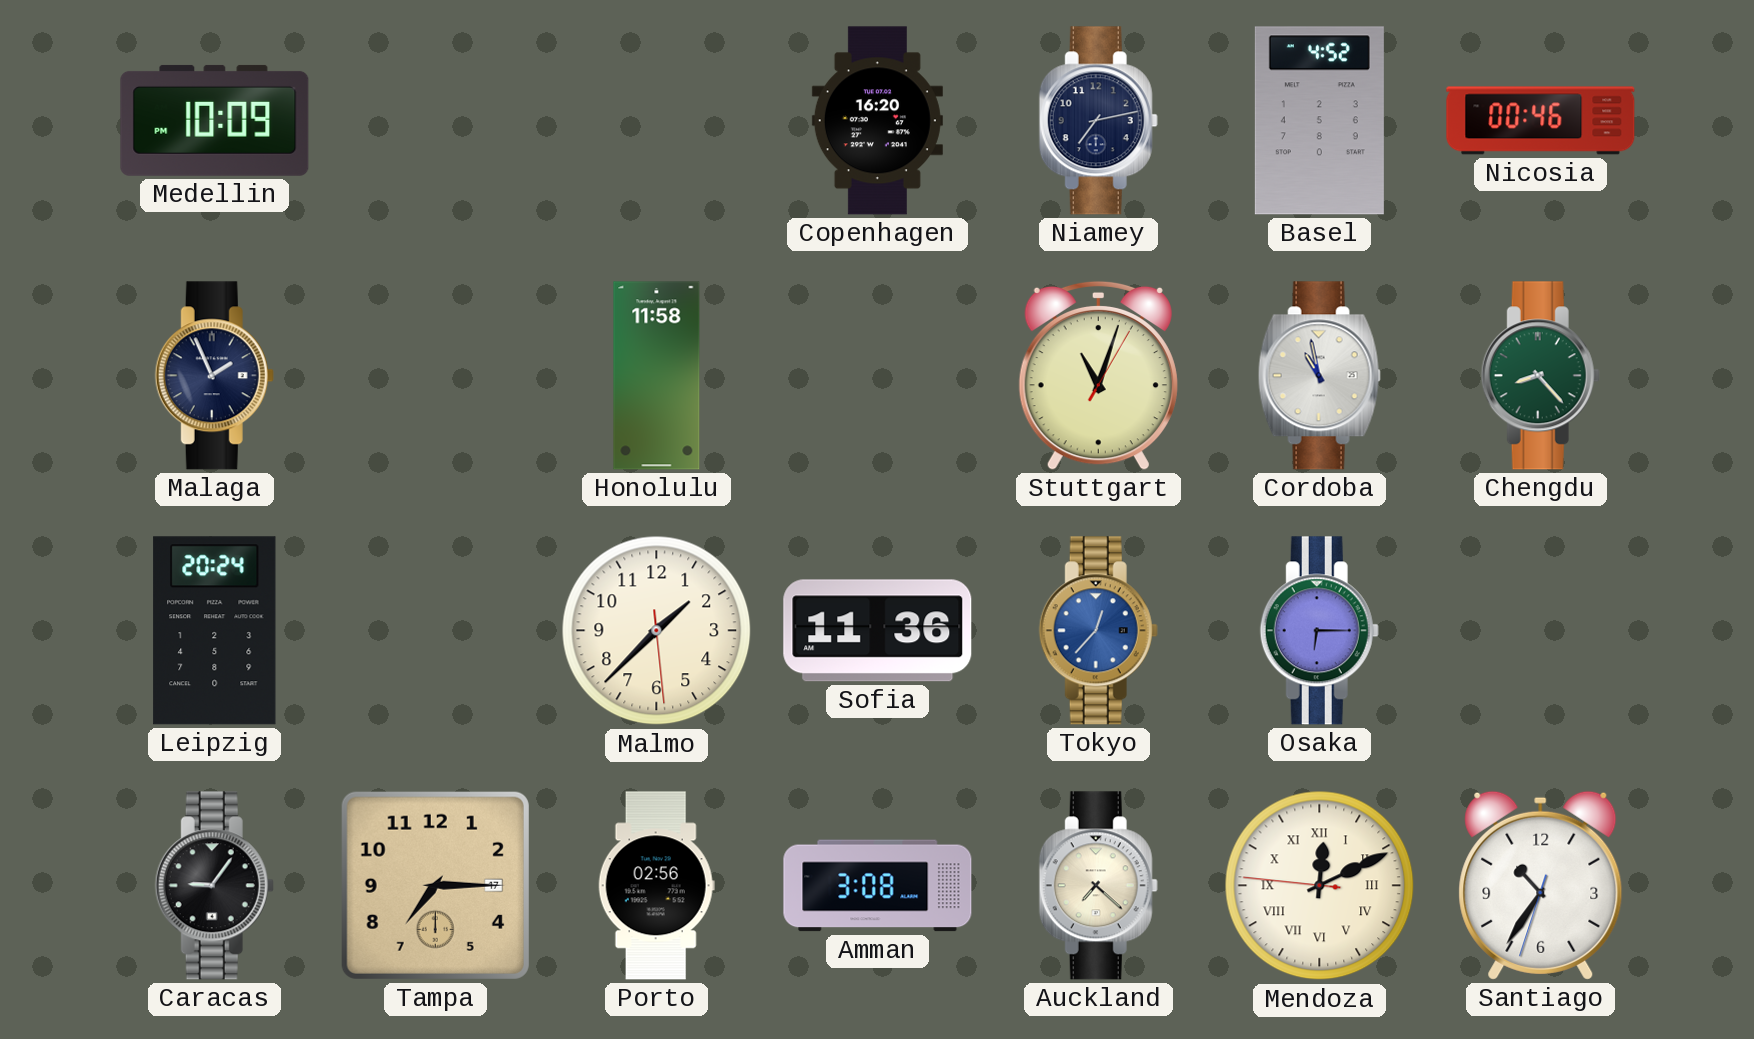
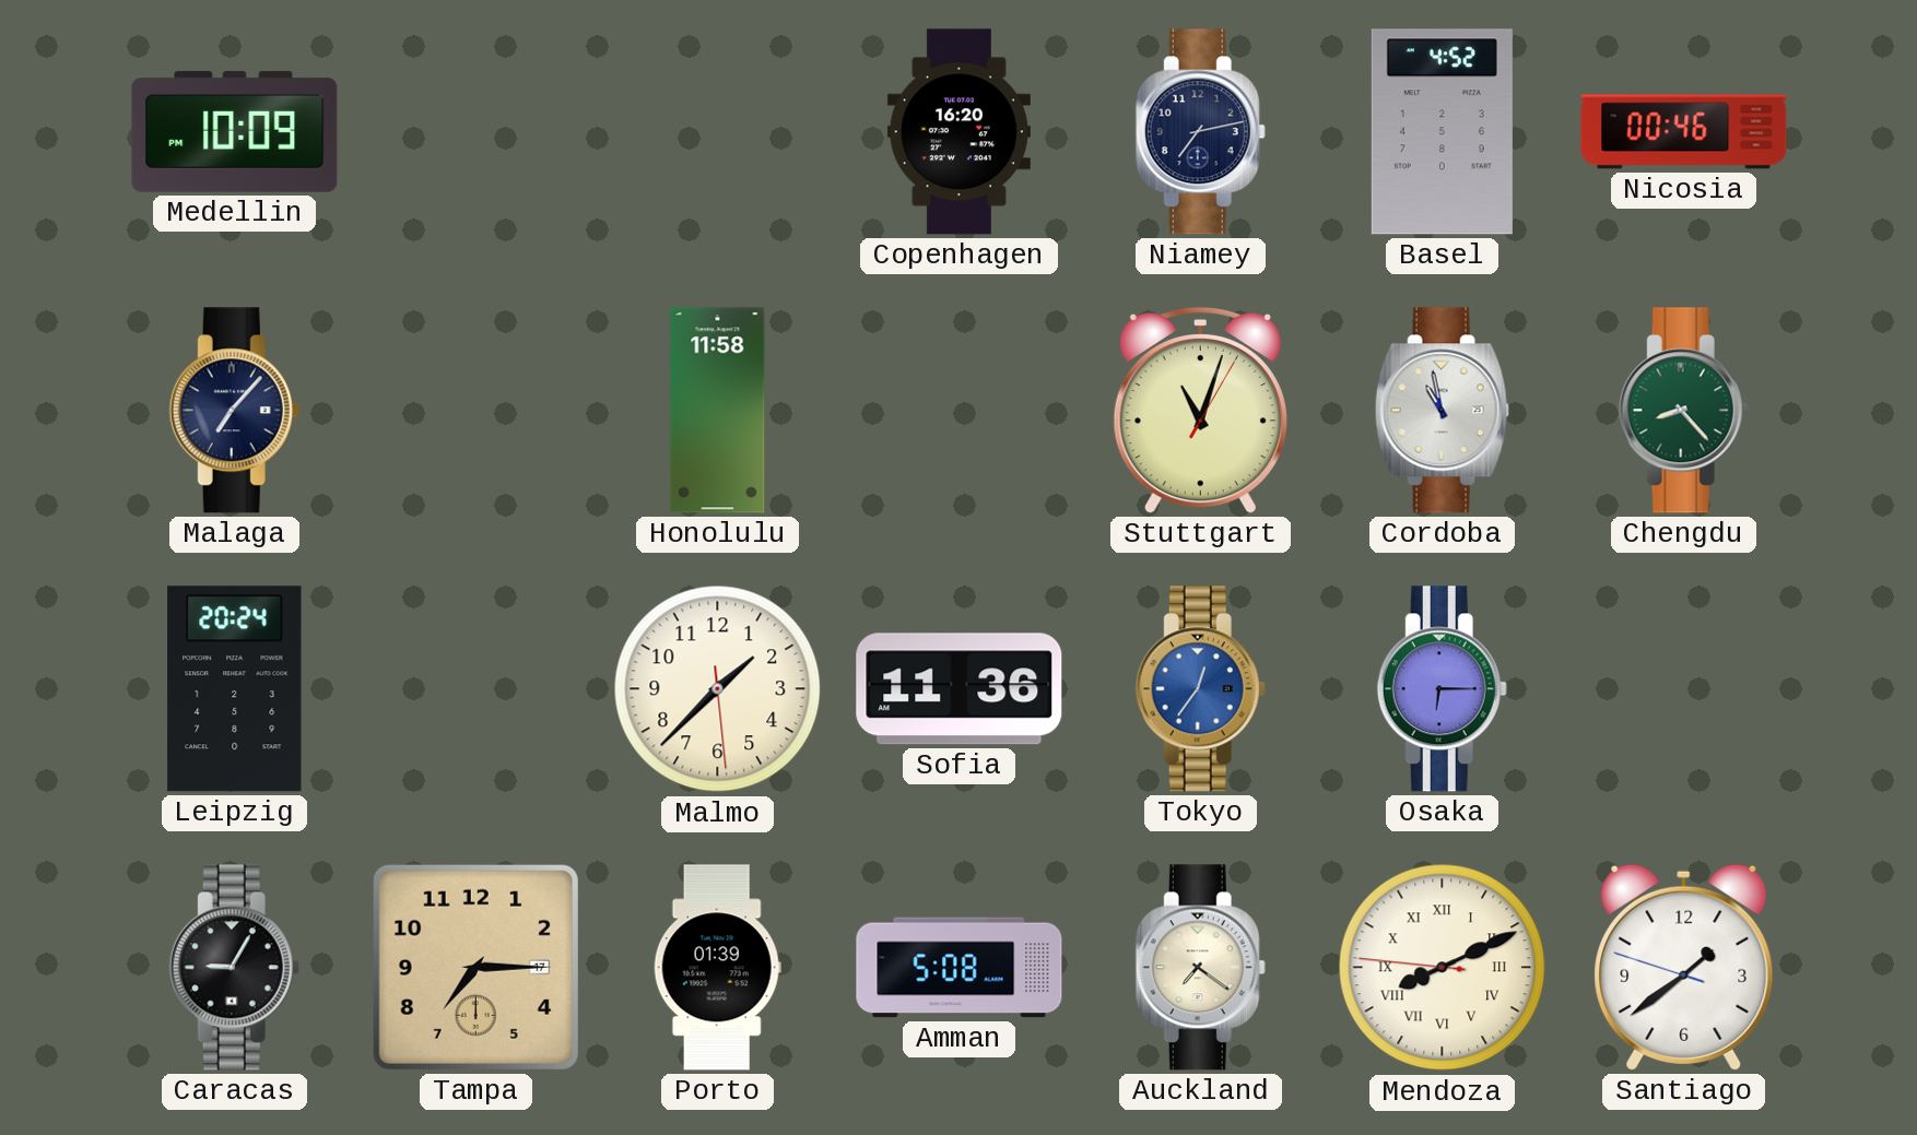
Malaga: 1:56 -> 7:07 (234, 411)
Tokyo: 12:37 -> 12:36 (1200, 689)
Caracas: 9:06 -> 9:05 (234, 968)
Porto: 02:56 -> 01:39 (717, 968)
Amman: 3:08 -> 5:08 (960, 968)
Auckland: 7:22 -> 7:21 (1200, 968)
Mendoza: 12:10 -> 8:10 (1443, 968)
Santiago: 10:35 -> 1:38 (1684, 967)
